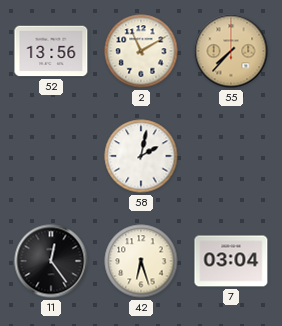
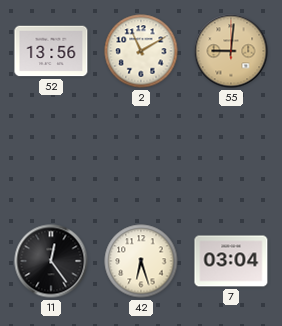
55: 7:37 -> 9:01 (231, 51)
58: 2:02 -> none (141, 156)
